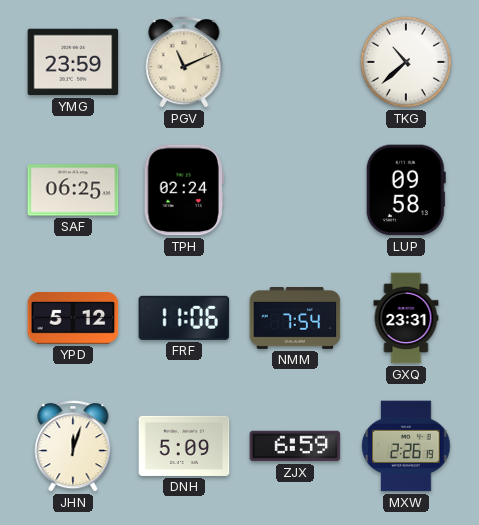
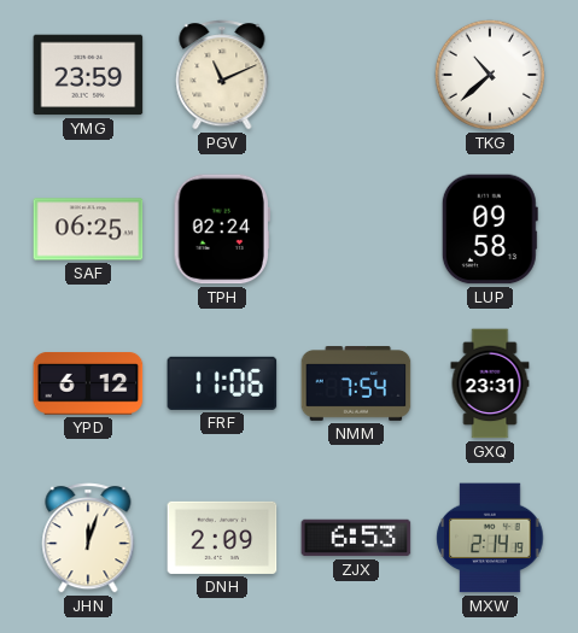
YPD: 5:12 -> 6:12 (88, 385)
DNH: 5:09 -> 2:09 (222, 538)
ZJX: 6:59 -> 6:53 (356, 538)
MXW: 2:26 -> 2:14 (490, 538)
